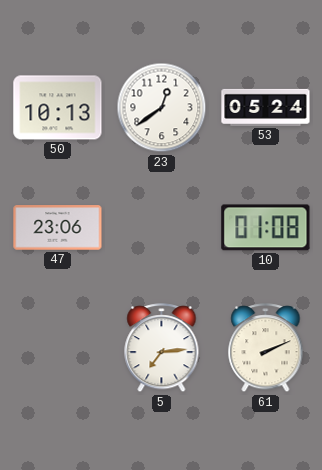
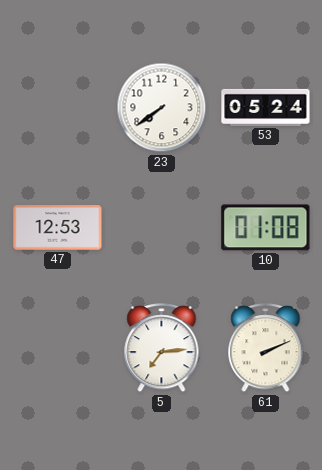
50: 10:13 -> none (58, 108)
23: 12:39 -> 7:39 (162, 108)
47: 23:06 -> 12:53 (58, 228)
